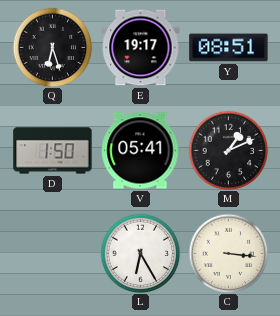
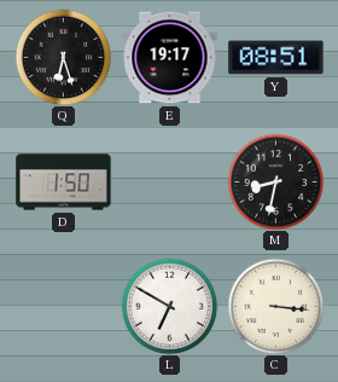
V: 05:41 -> none (141, 151)
M: 1:11 -> 8:32 (275, 181)
L: 6:25 -> 6:50 (169, 306)
